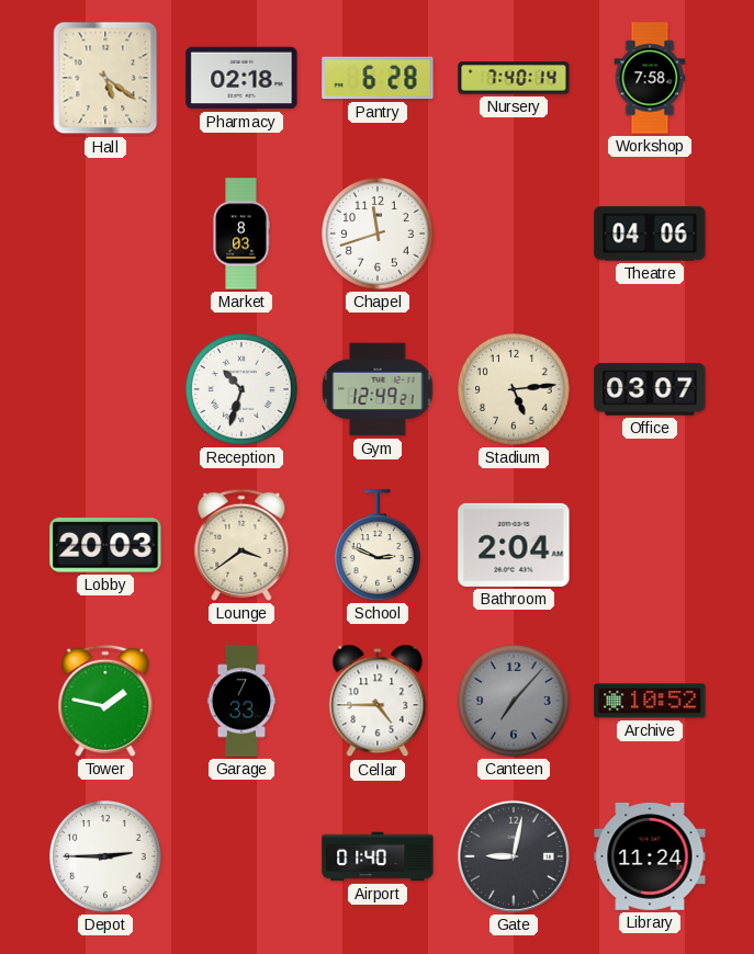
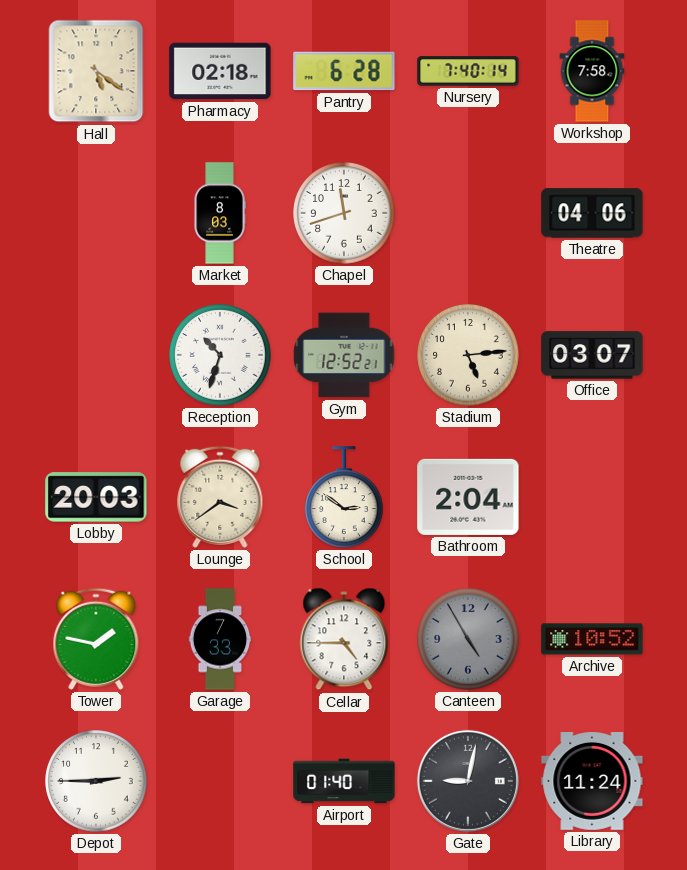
Gym: 12:49 -> 12:52 (344, 355)
School: 2:49 -> 2:51 (345, 497)
Canteen: 7:07 -> 4:55 (468, 639)
